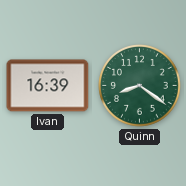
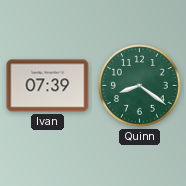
Ivan: 16:39 -> 07:39 (48, 86)
